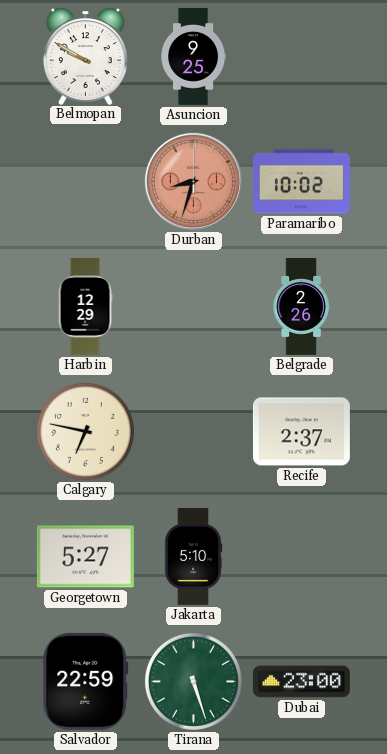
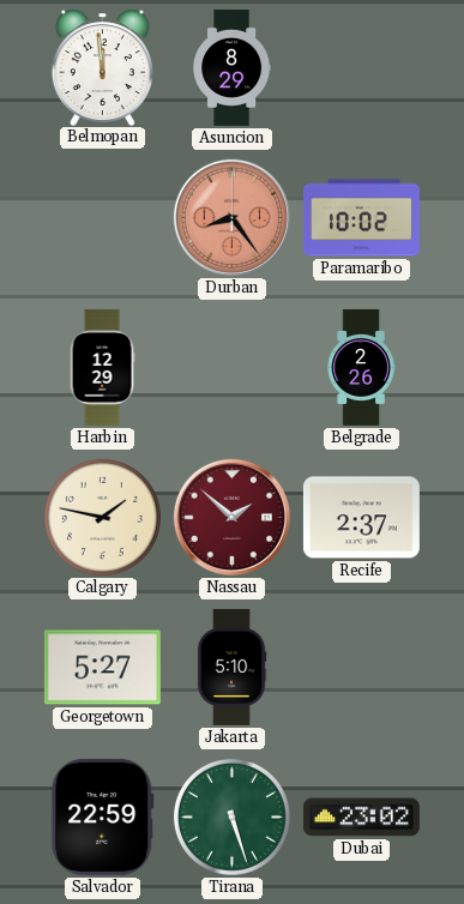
Belmopan: 9:50 -> 11:59 (102, 67)
Asuncion: 9:25 -> 8:29 (233, 67)
Durban: 8:33 -> 8:24 (231, 217)
Calgary: 6:47 -> 1:47 (102, 517)
Nassau: none -> 1:52 (231, 517)
Dubai: 23:00 -> 23:02 (361, 818)
